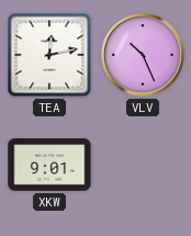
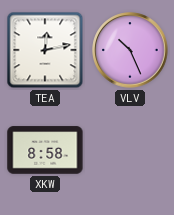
XKW: 9:01 -> 8:58 (45, 150)
